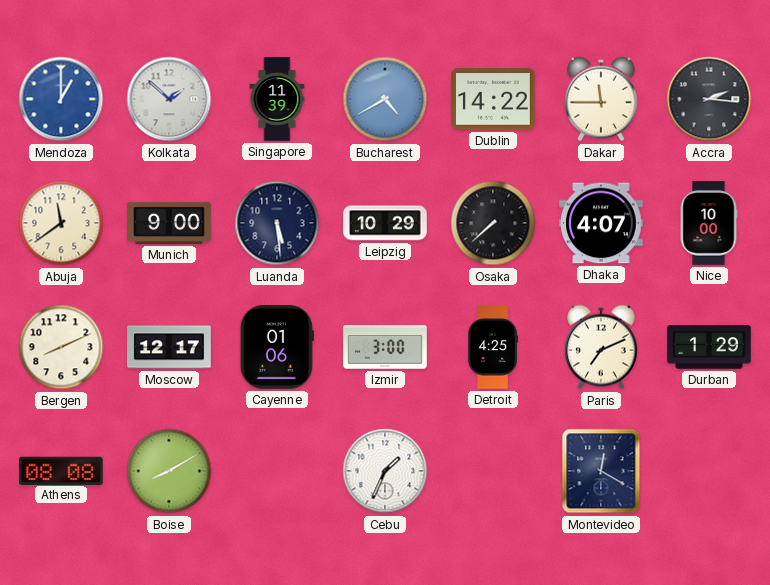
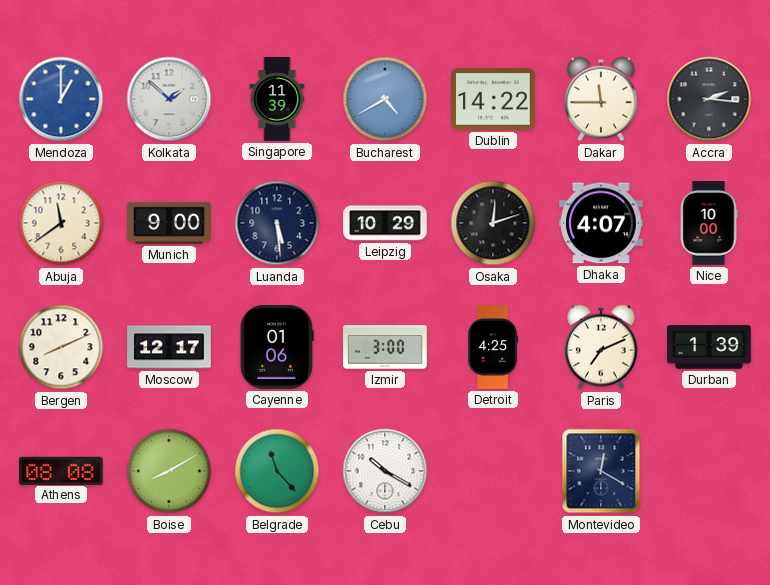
Osaka: 7:38 -> 12:12 (493, 223)
Durban: 1:29 -> 1:39 (709, 347)
Belgrade: none -> 11:23 (277, 471)
Cebu: 1:34 -> 10:20 (385, 471)
